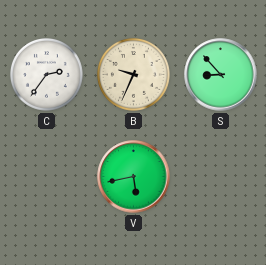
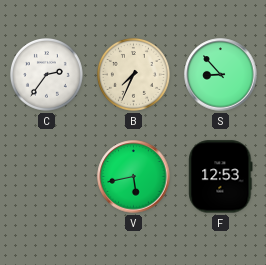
B: 9:34 -> 7:34 (133, 74)
F: none -> 12:53 (221, 177)
